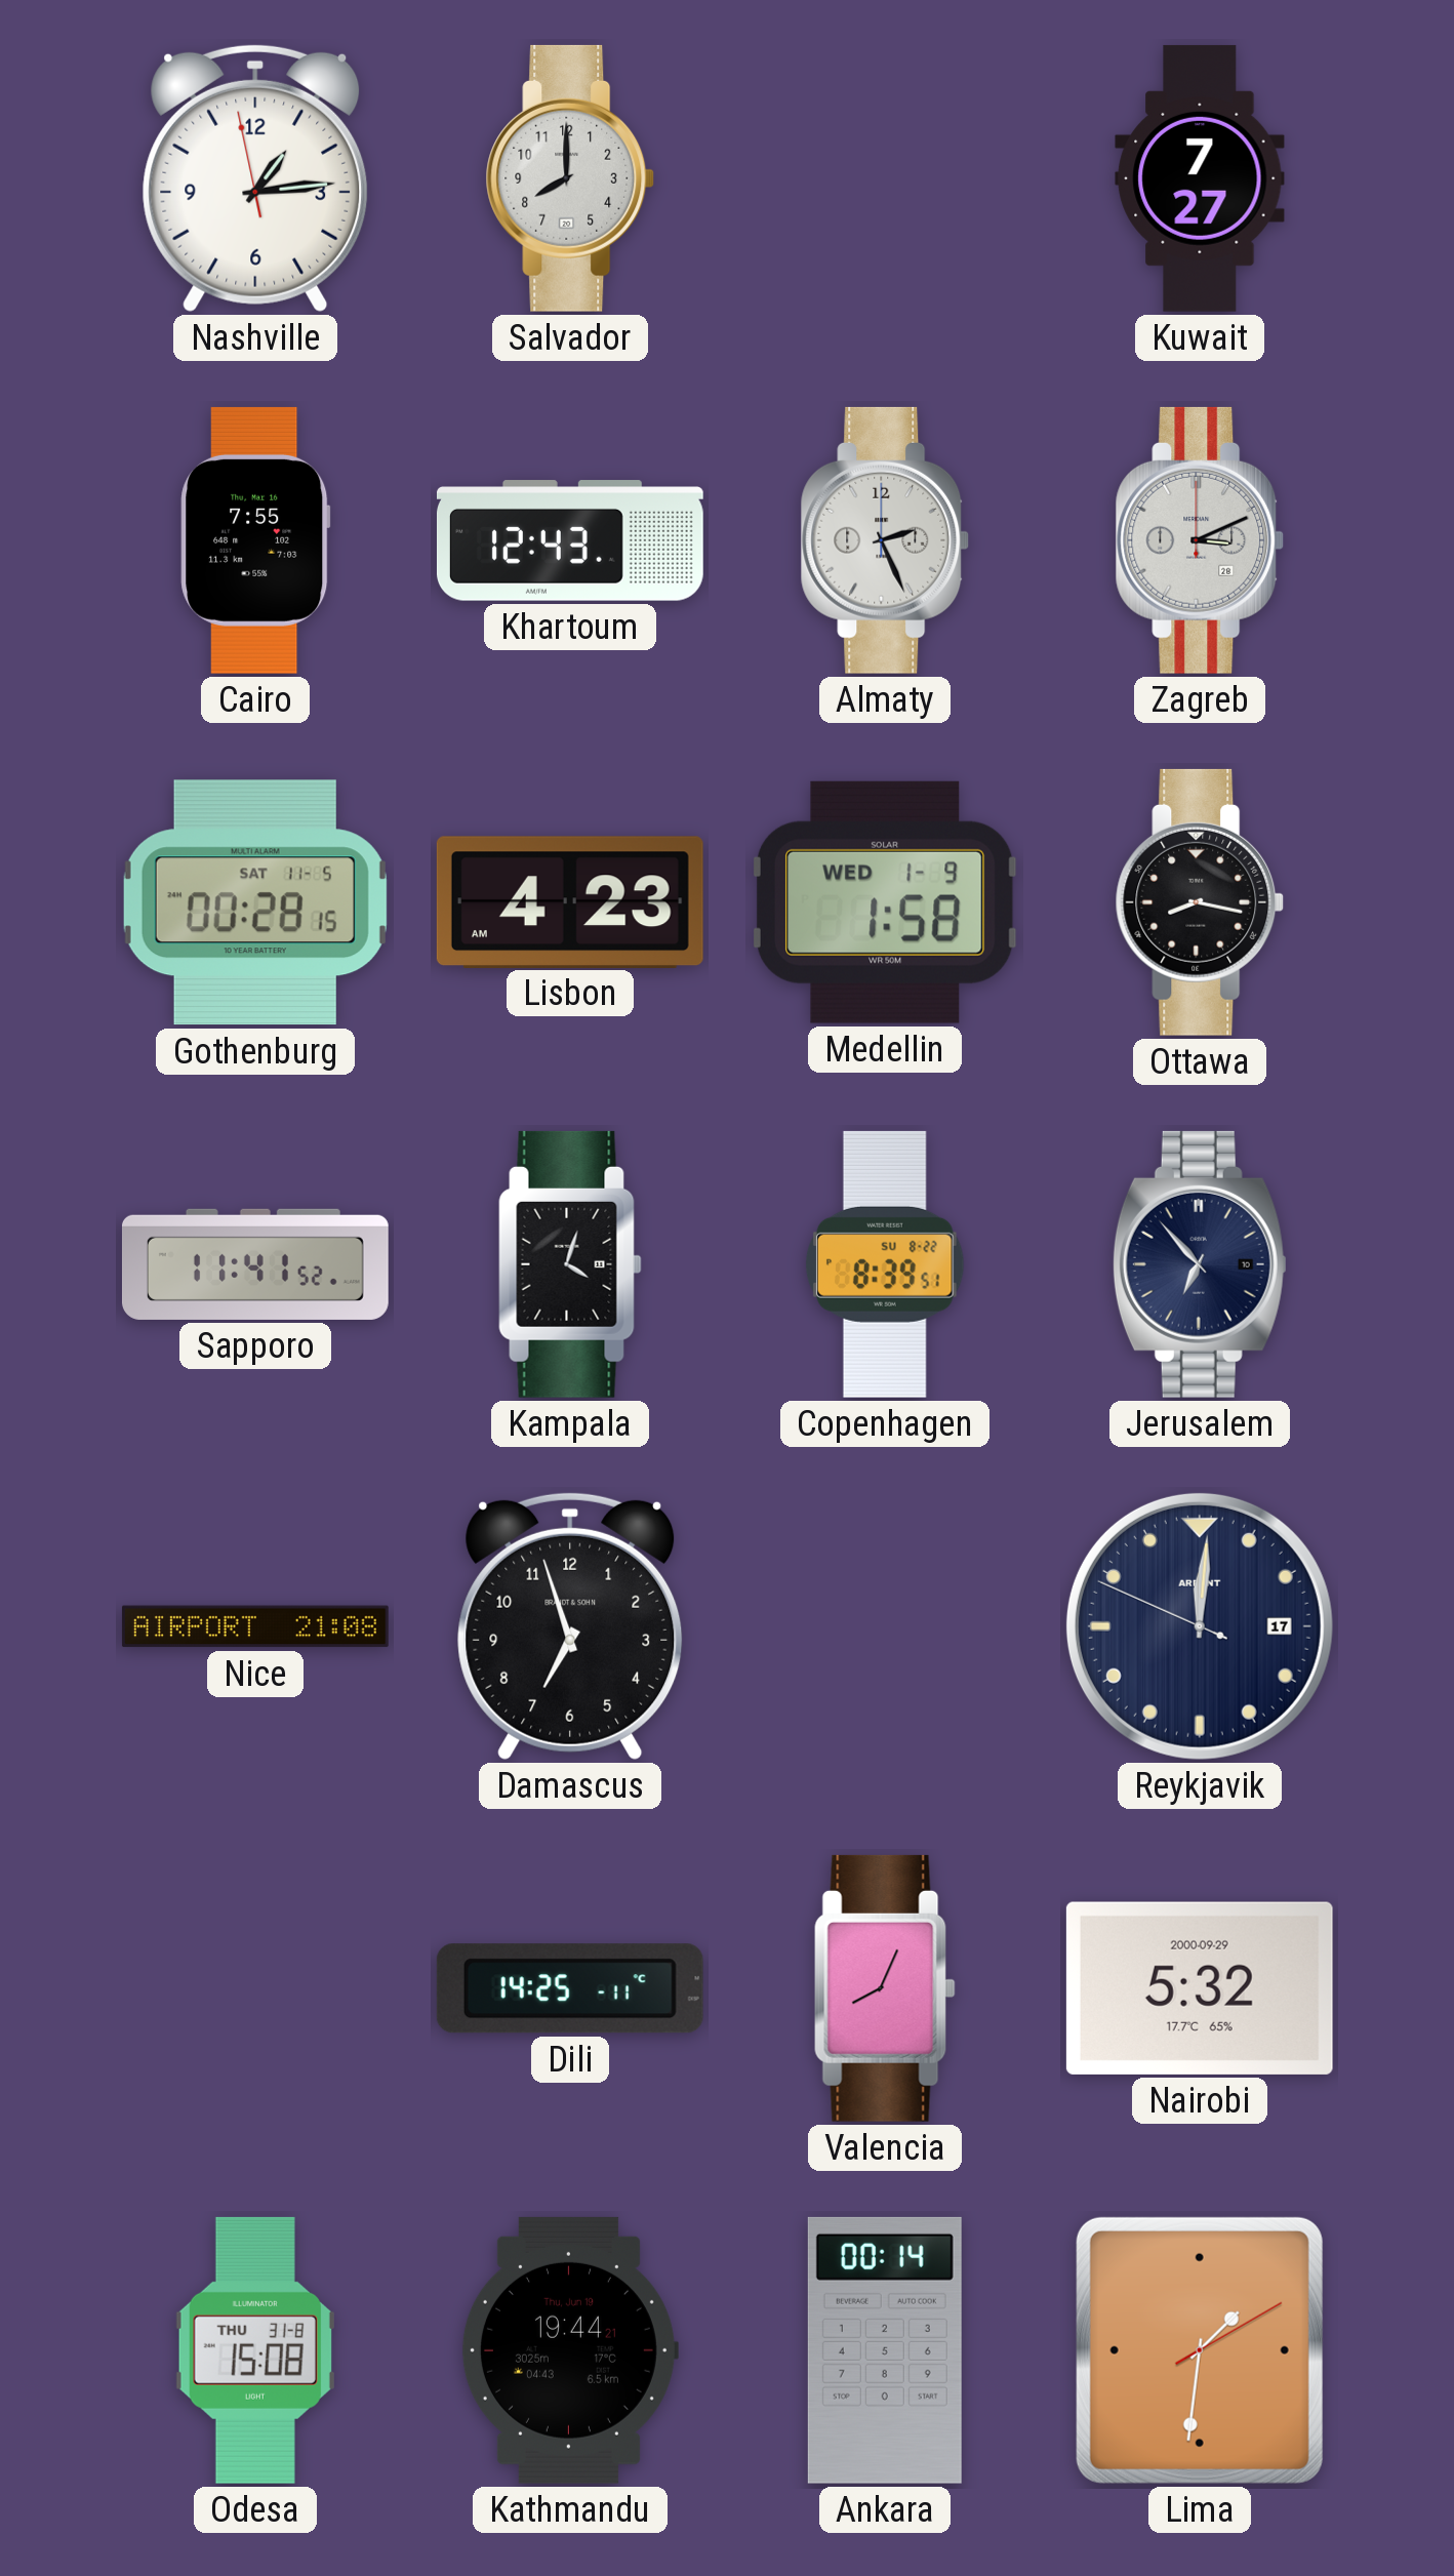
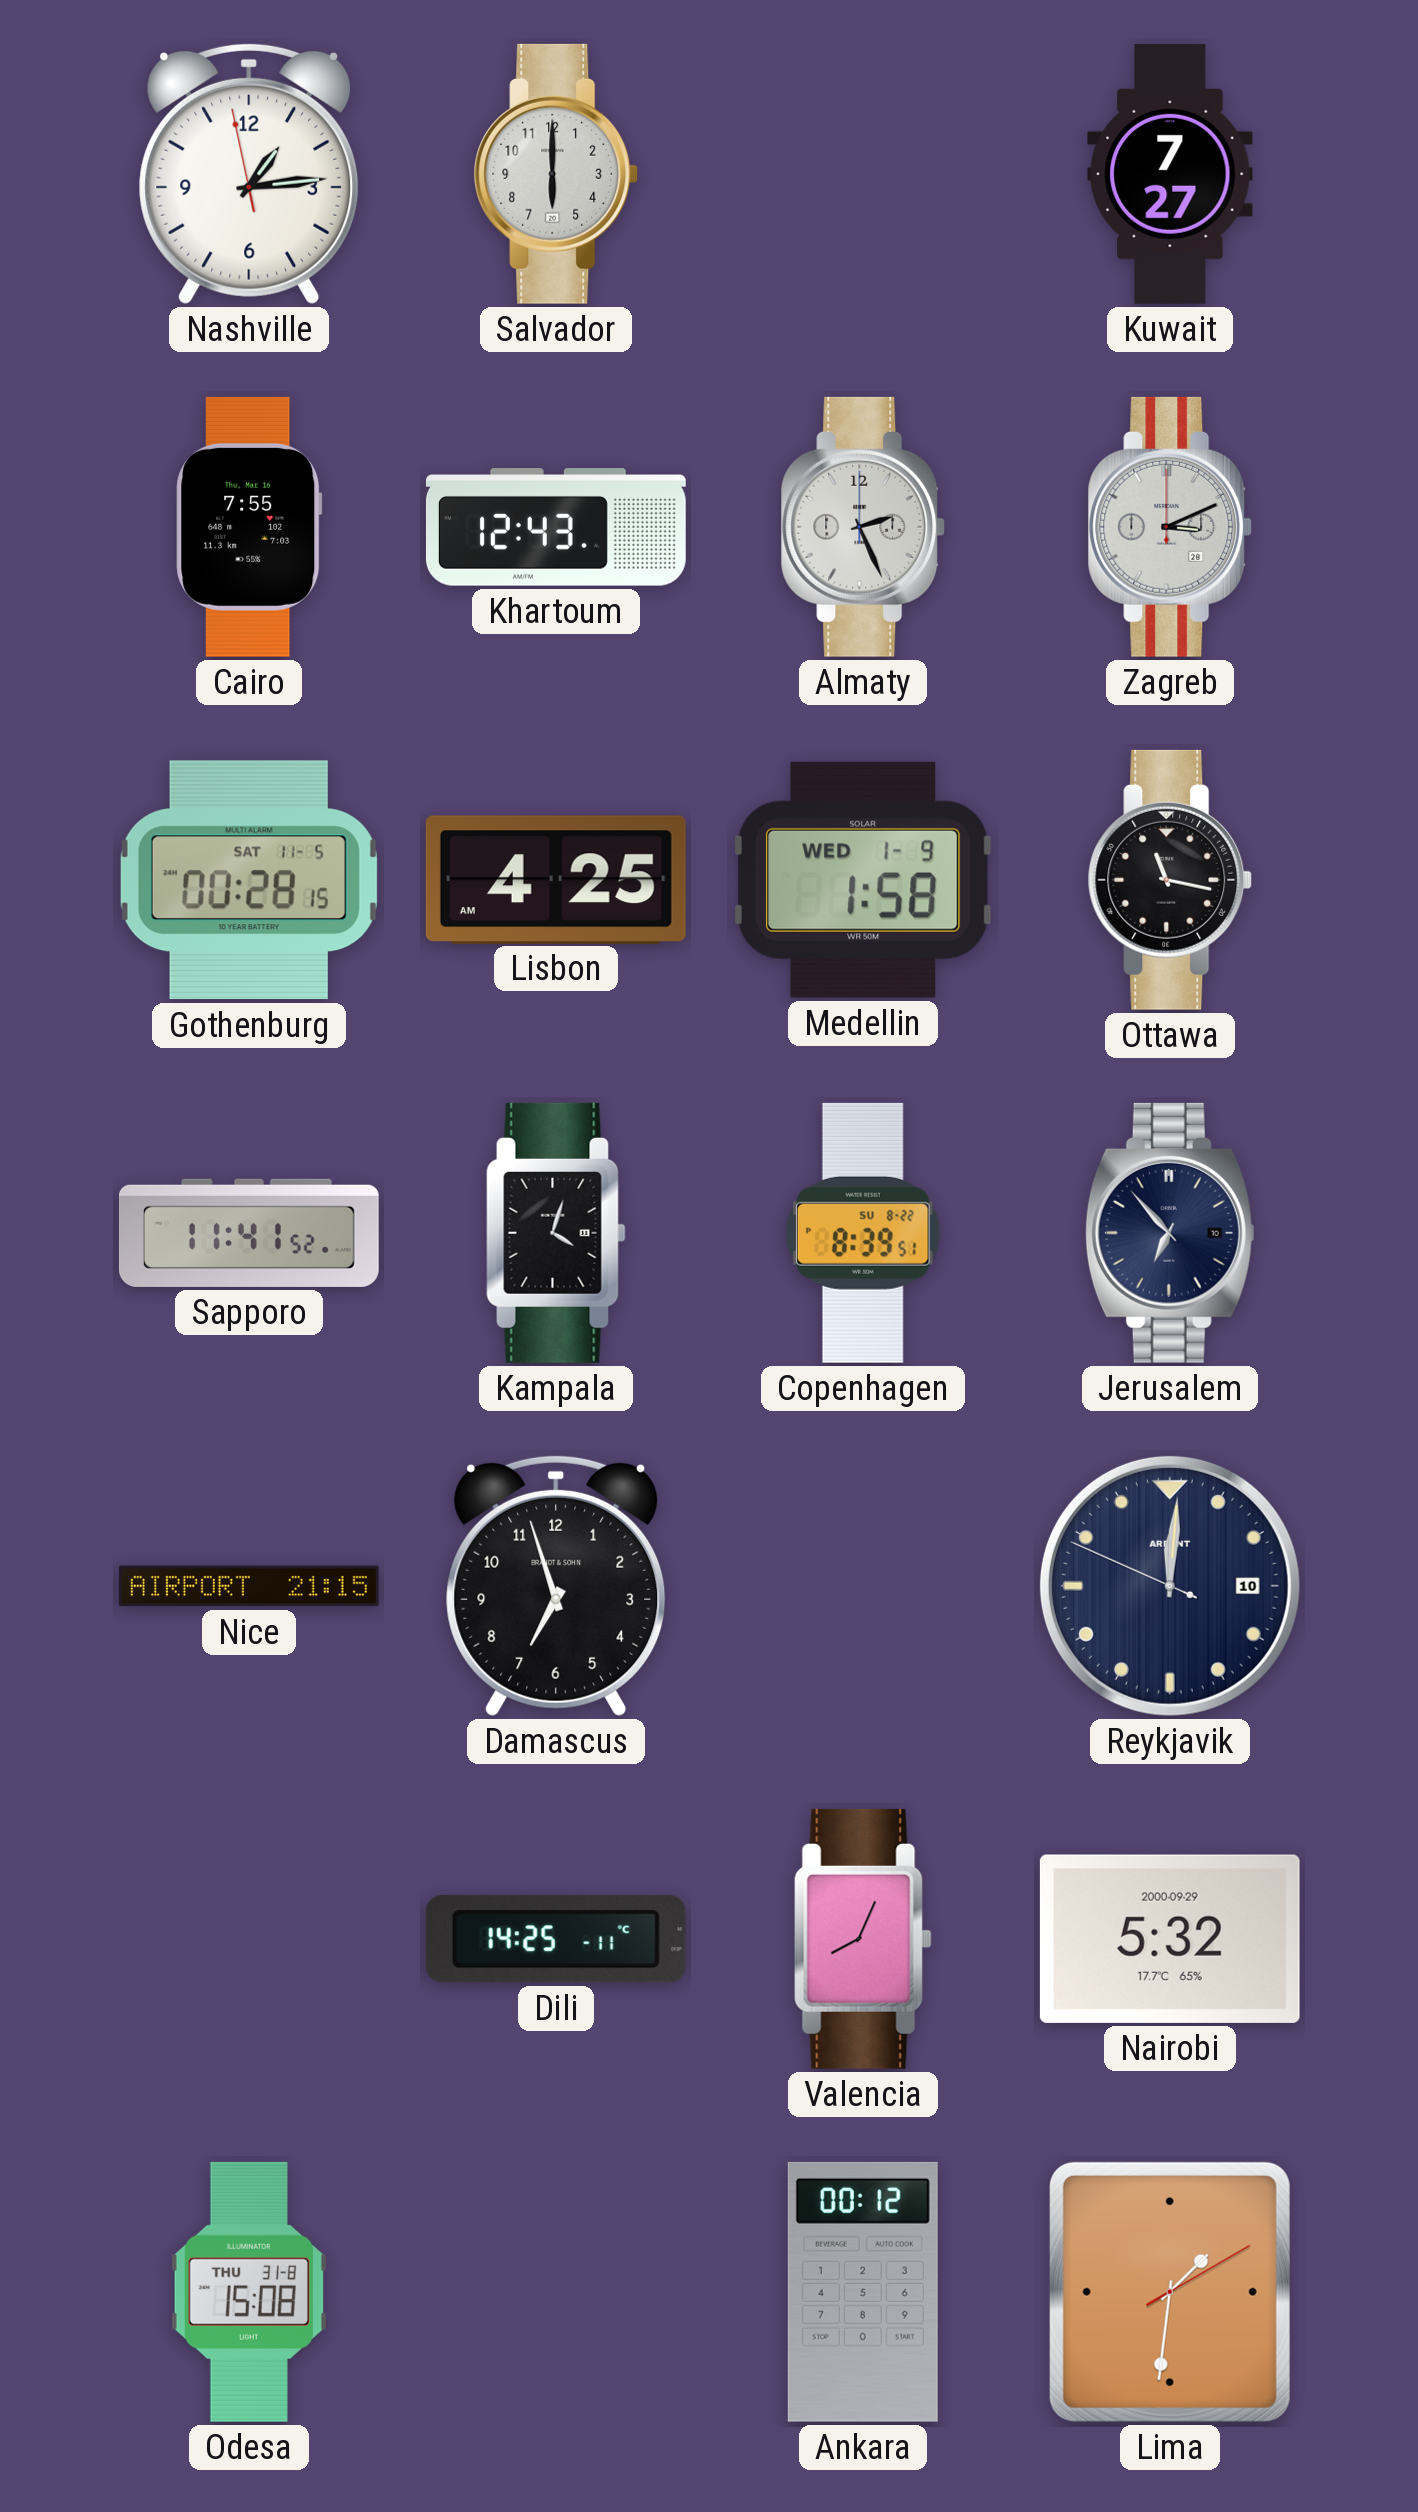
Salvador: 8:00 -> 6:00 (556, 174)
Lisbon: 4:23 -> 4:25 (556, 879)
Ottawa: 8:17 -> 11:17 (1170, 880)
Nice: 21:08 -> 21:15 (249, 1586)
Reykjavik date: 17 -> 10 (1170, 1586)
Kathmandu: 19:44 -> none (569, 2350)
Ankara: 00:14 -> 00:12 (863, 2292)
